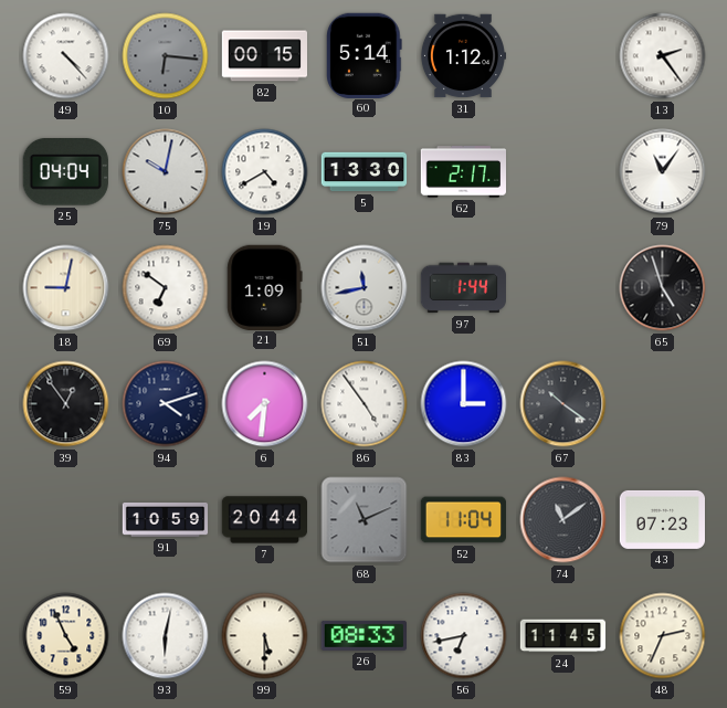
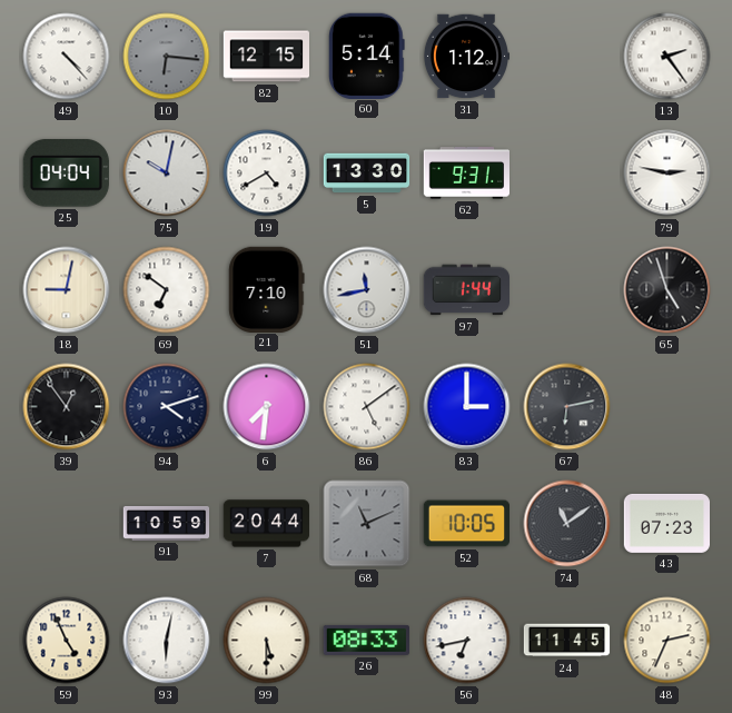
82: 00:15 -> 12:15 (267, 57)
62: 2:17 -> 9:31 (466, 174)
79: 11:06 -> 2:47 (667, 174)
21: 1:09 -> 7:10 (267, 289)
86: 4:54 -> 5:09 (367, 407)
67: 10:21 -> 6:13 (567, 407)
52: 11:04 -> 10:05 (467, 524)
